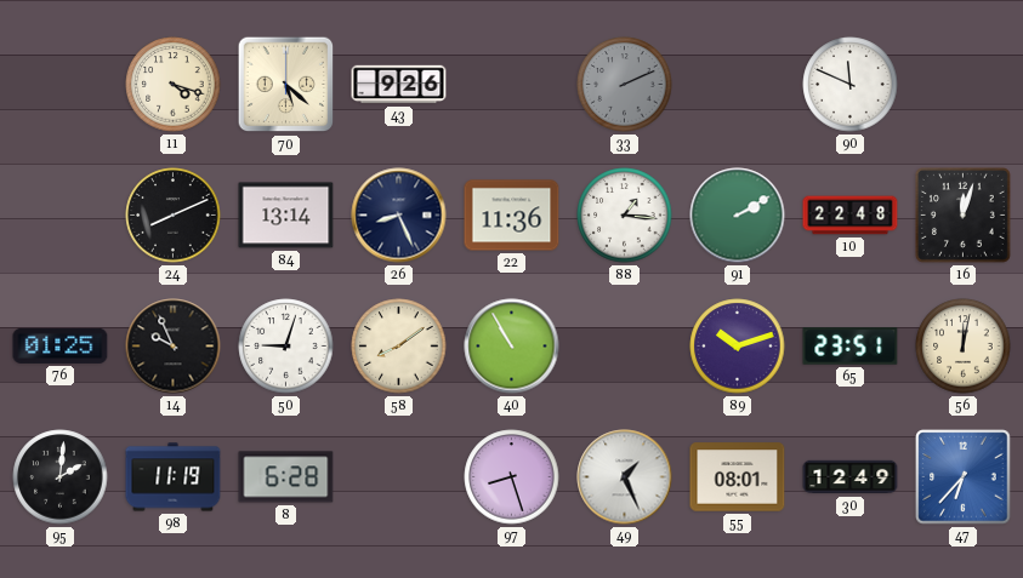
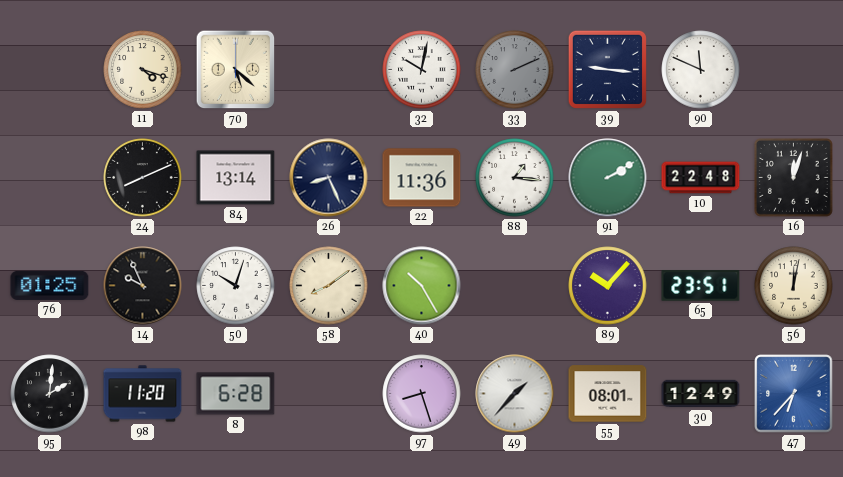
43: 9:26 -> none (399, 85)
32: none -> 10:02 (422, 70)
39: none -> 9:16 (607, 69)
50: 9:03 -> 10:03 (236, 286)
40: 10:55 -> 10:25 (422, 286)
89: 10:12 -> 10:07 (608, 286)
98: 11:19 -> 11:20 (143, 394)
49: 1:26 -> 1:37 (515, 394)
